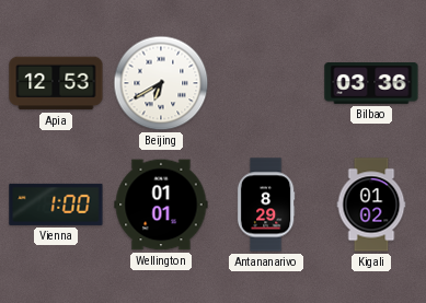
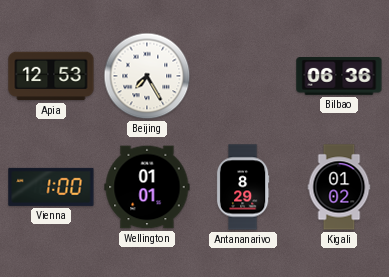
Beijing: 6:40 -> 7:25 (147, 76)
Bilbao: 03:36 -> 06:36 (339, 77)
